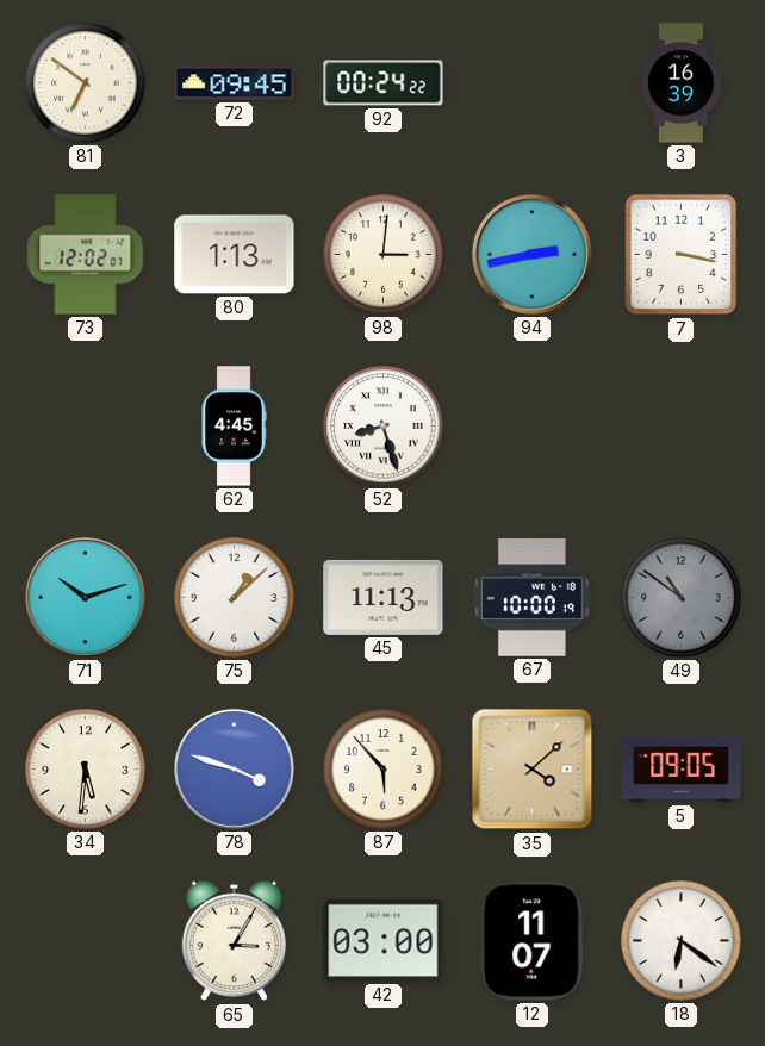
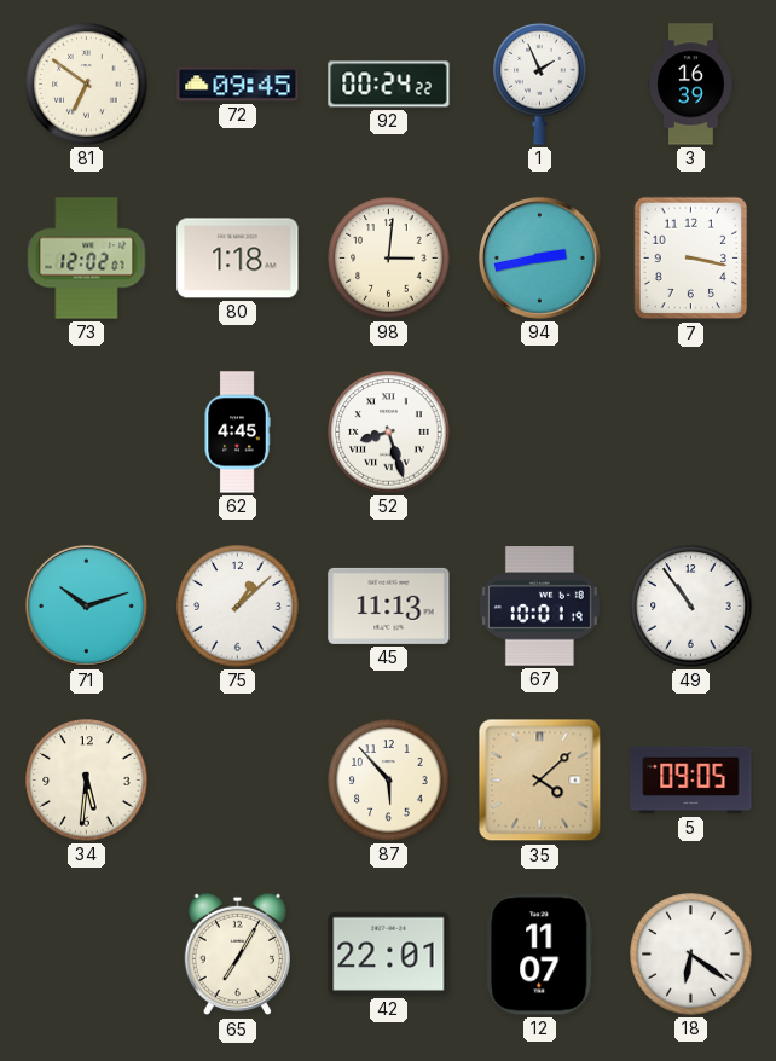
1: none -> 1:56 (540, 83)
80: 1:13 -> 1:18 (238, 259)
67: 10:00 -> 10:01 (539, 607)
49: 10:51 -> 10:54 (691, 607)
49 dial: grey -> white (691, 607)
78: 3:48 -> none (234, 768)
65: 3:05 -> 7:05 (237, 955)
42: 03:00 -> 22:01 (389, 953)
